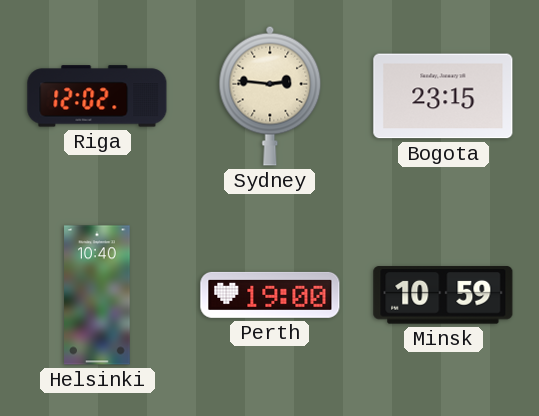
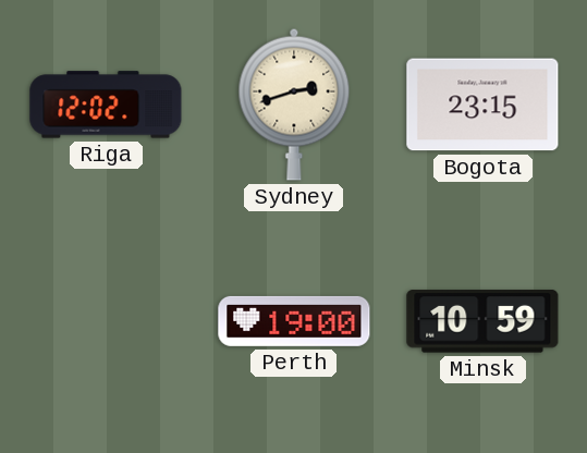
Sydney: 2:46 -> 2:42 (294, 105)
Helsinki: 10:40 -> none (97, 295)
